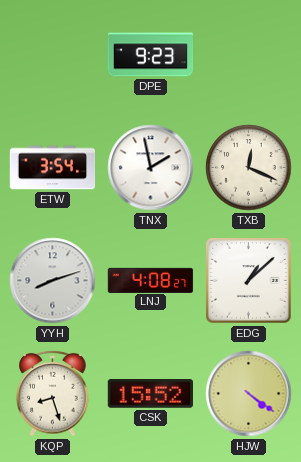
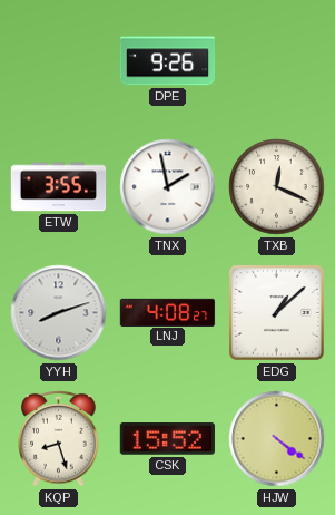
DPE: 9:23 -> 9:26 (168, 61)
ETW: 3:54 -> 3:55 (59, 187)
